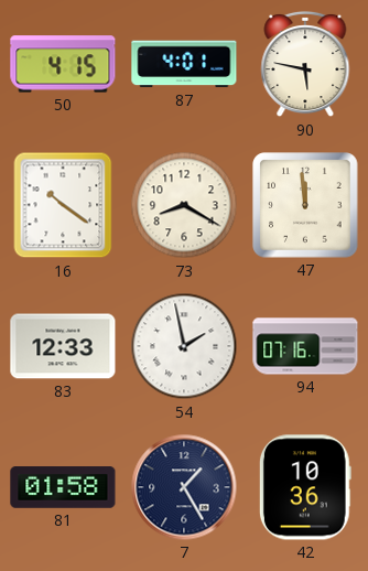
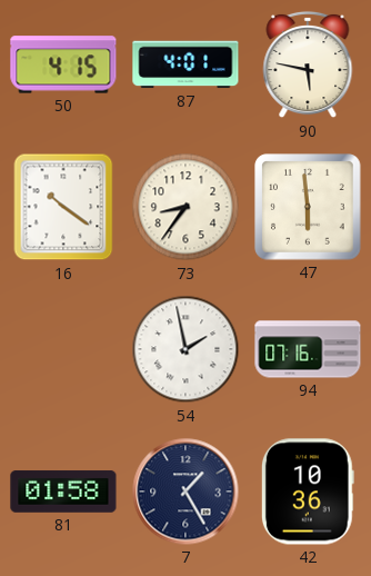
73: 8:20 -> 8:36 (185, 207)
47: 11:59 -> 5:59 (308, 207)
83: 12:33 -> none (63, 346)
